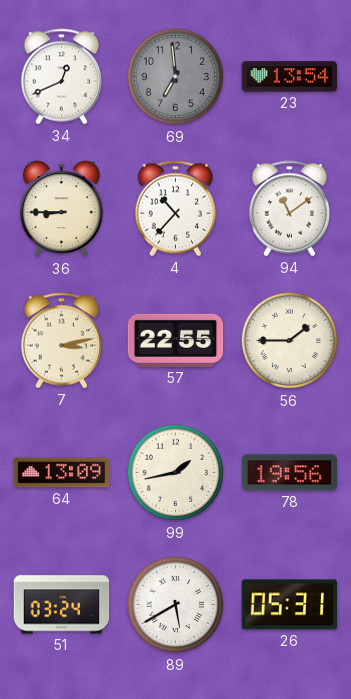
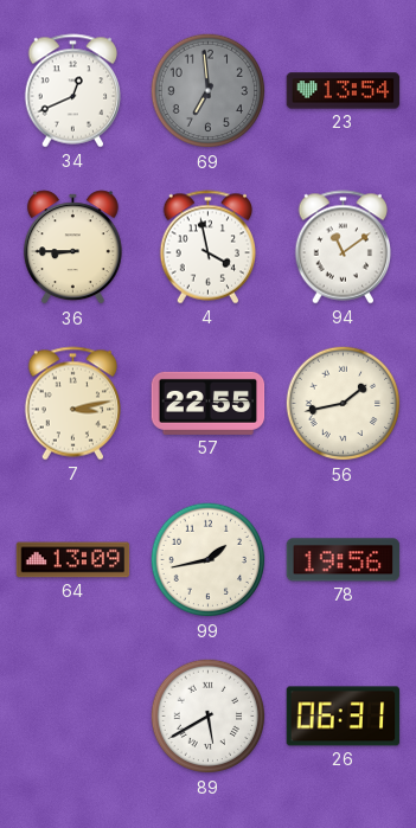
4: 10:37 -> 3:58 (209, 248)
56: 1:45 -> 1:43 (344, 404)
51: 03:24 -> none (62, 605)
26: 05:31 -> 06:31 (344, 717)
